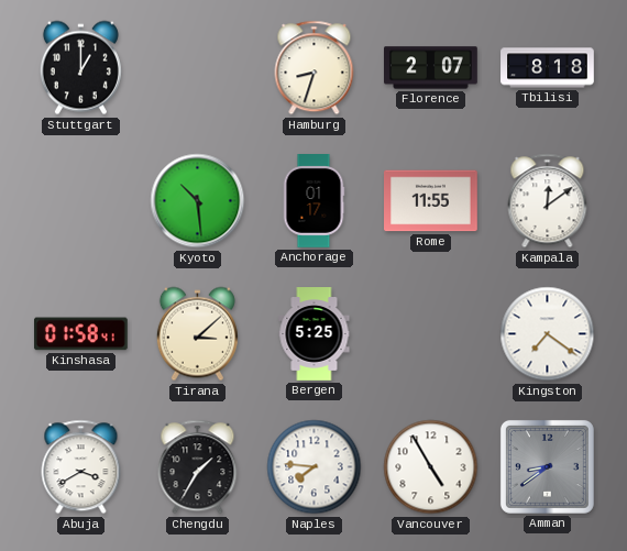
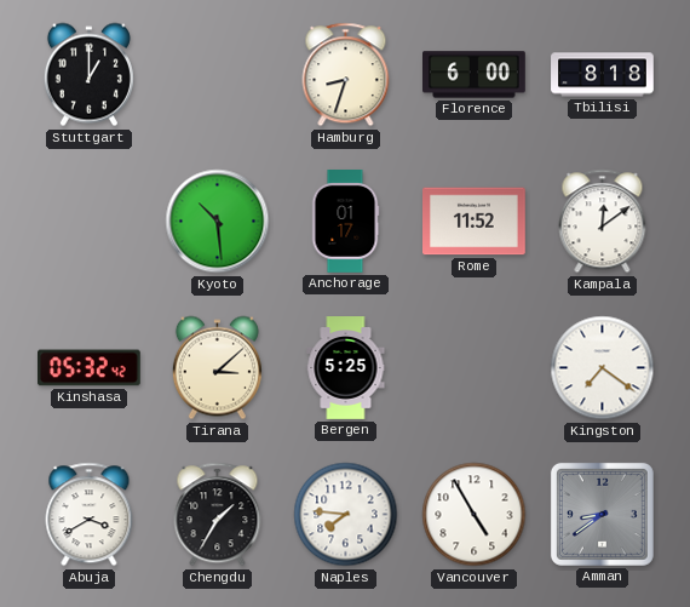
Florence: 2:07 -> 6:00 (475, 75)
Rome: 11:55 -> 11:52 (475, 222)
Kinshasa: 01:58 -> 05:32 (90, 368)
